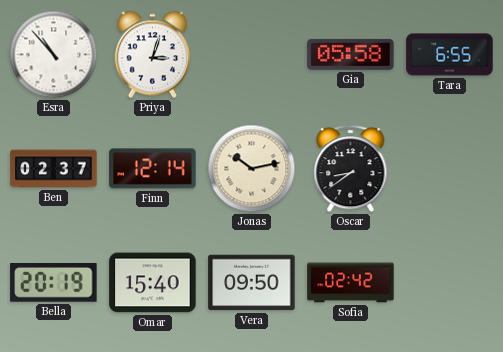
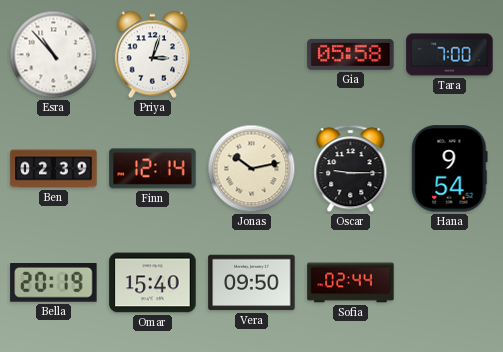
Tara: 6:55 -> 7:00 (450, 55)
Ben: 02:37 -> 02:39 (54, 169)
Oscar: 8:39 -> 9:15 (351, 169)
Hana: none -> 9:54 (450, 169)
Sofia: 02:42 -> 02:44 (351, 283)
